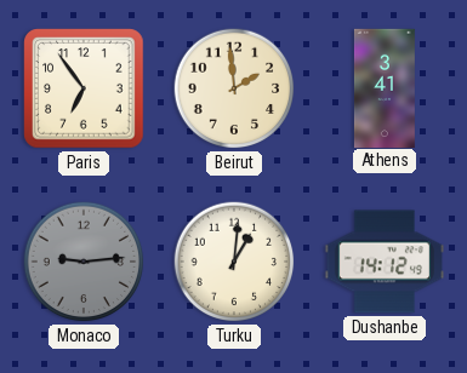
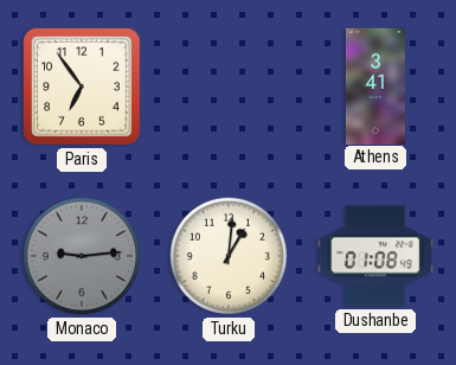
Beirut: 1:59 -> none (234, 88)
Dushanbe: 14:12 -> 01:08 (374, 256)
